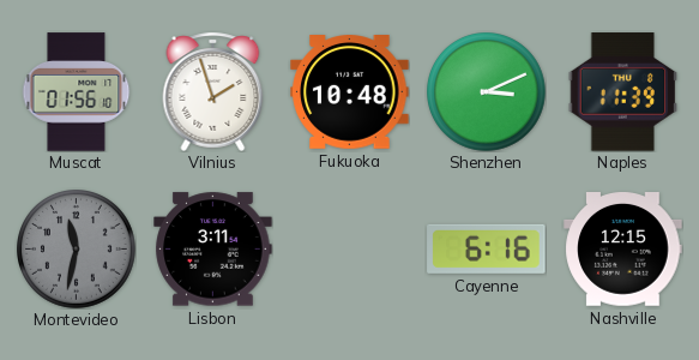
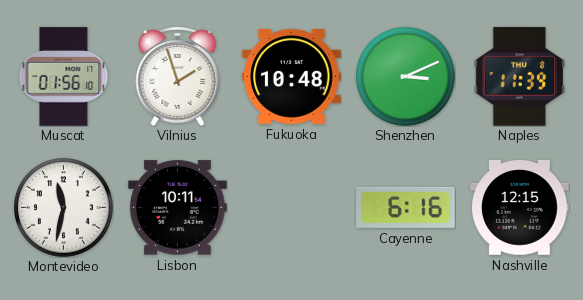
Montevideo dial: grey -> white (64, 208)
Lisbon: 3:11 -> 10:11 (178, 208)
